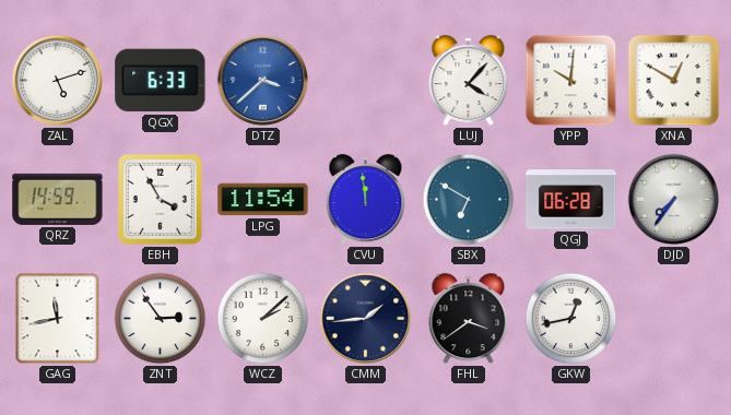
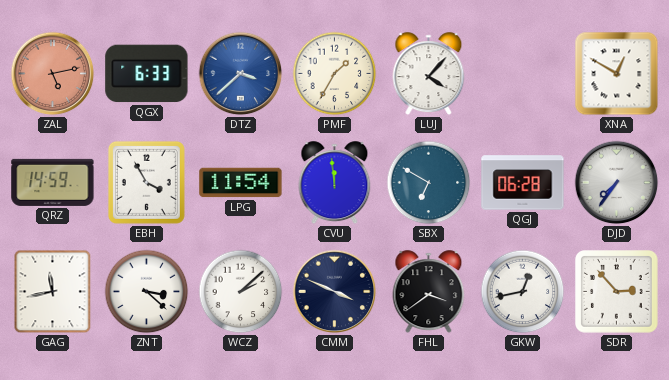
ZAL: 5:12 -> 5:13 (53, 74)
ZAL dial: white -> salmon (53, 74)
PMF: none -> 1:35 (335, 74)
YPP: 10:01 -> none (571, 81)
ZNT: 2:54 -> 3:22 (147, 292)
CMM: 1:44 -> 3:49 (335, 292)
SDR: none -> 2:53 (617, 292)
